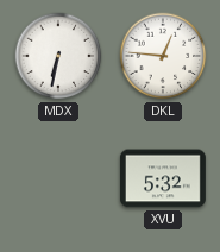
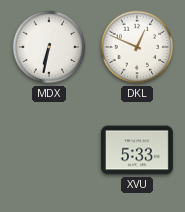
DKL: 12:46 -> 12:49 (137, 47)
XVU: 5:32 -> 5:33 (137, 150)
